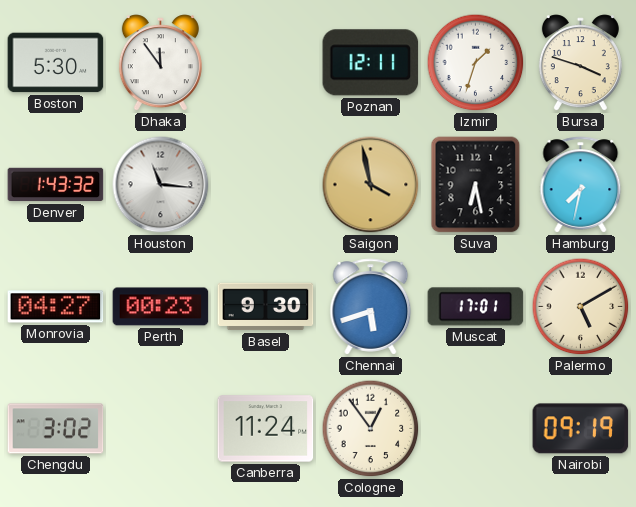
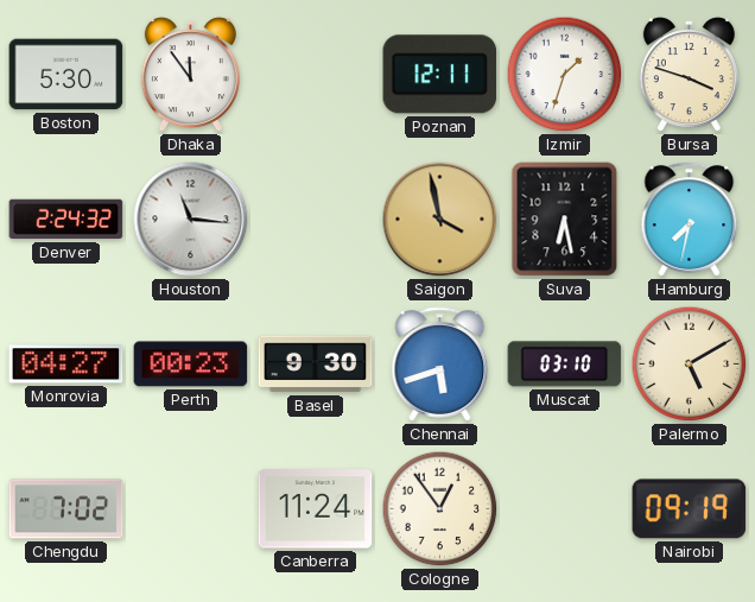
Denver: 1:43 -> 2:24 (66, 220)
Muscat: 17:01 -> 03:10 (565, 365)
Chengdu: 3:02 -> 7:02 (66, 509)
